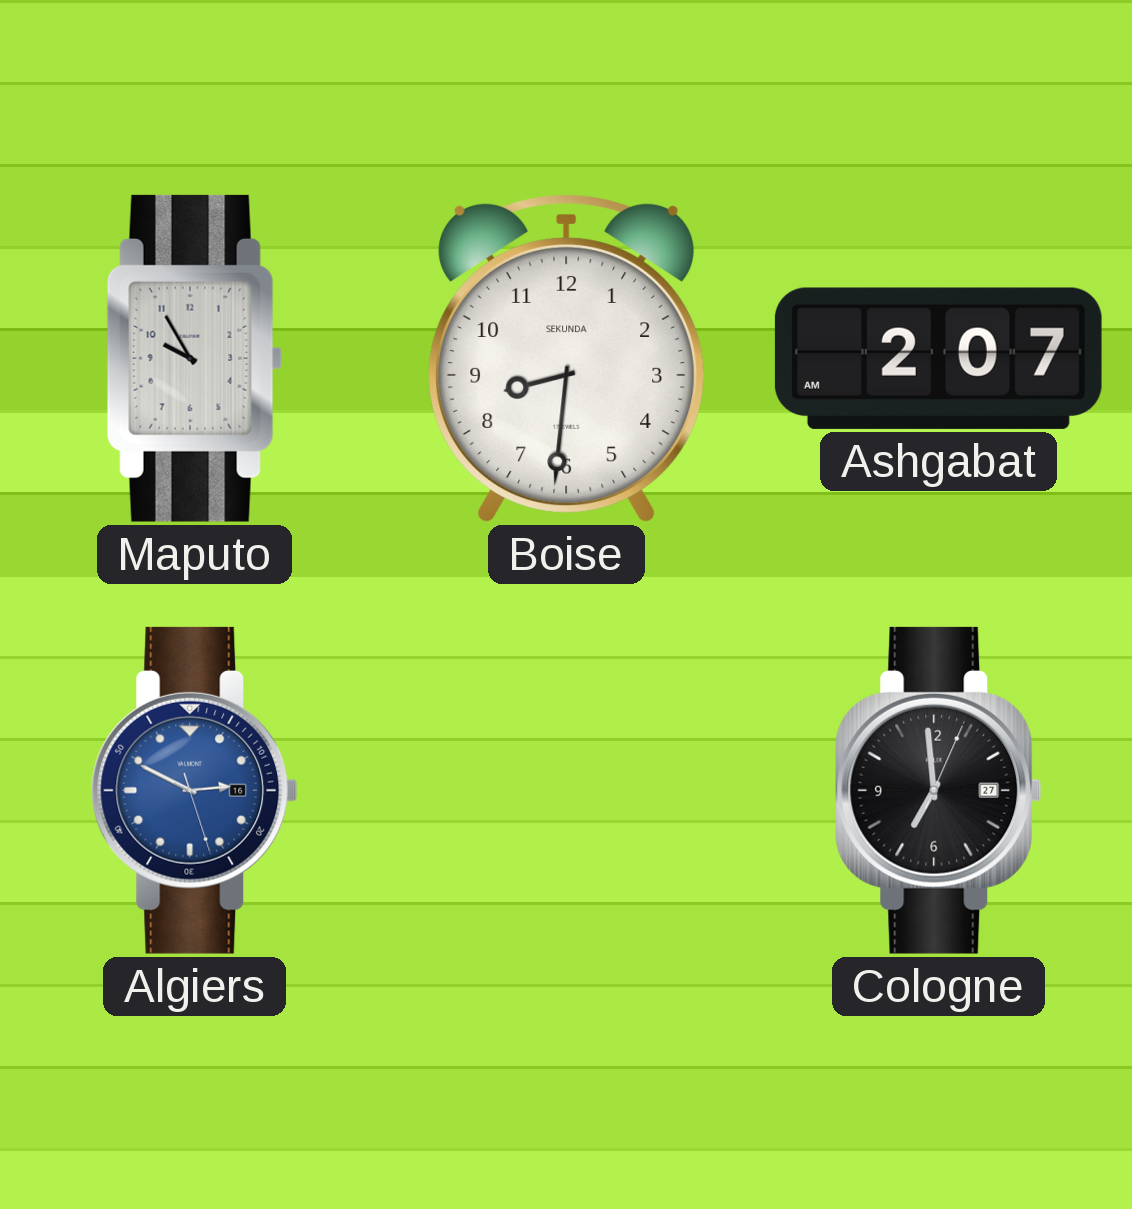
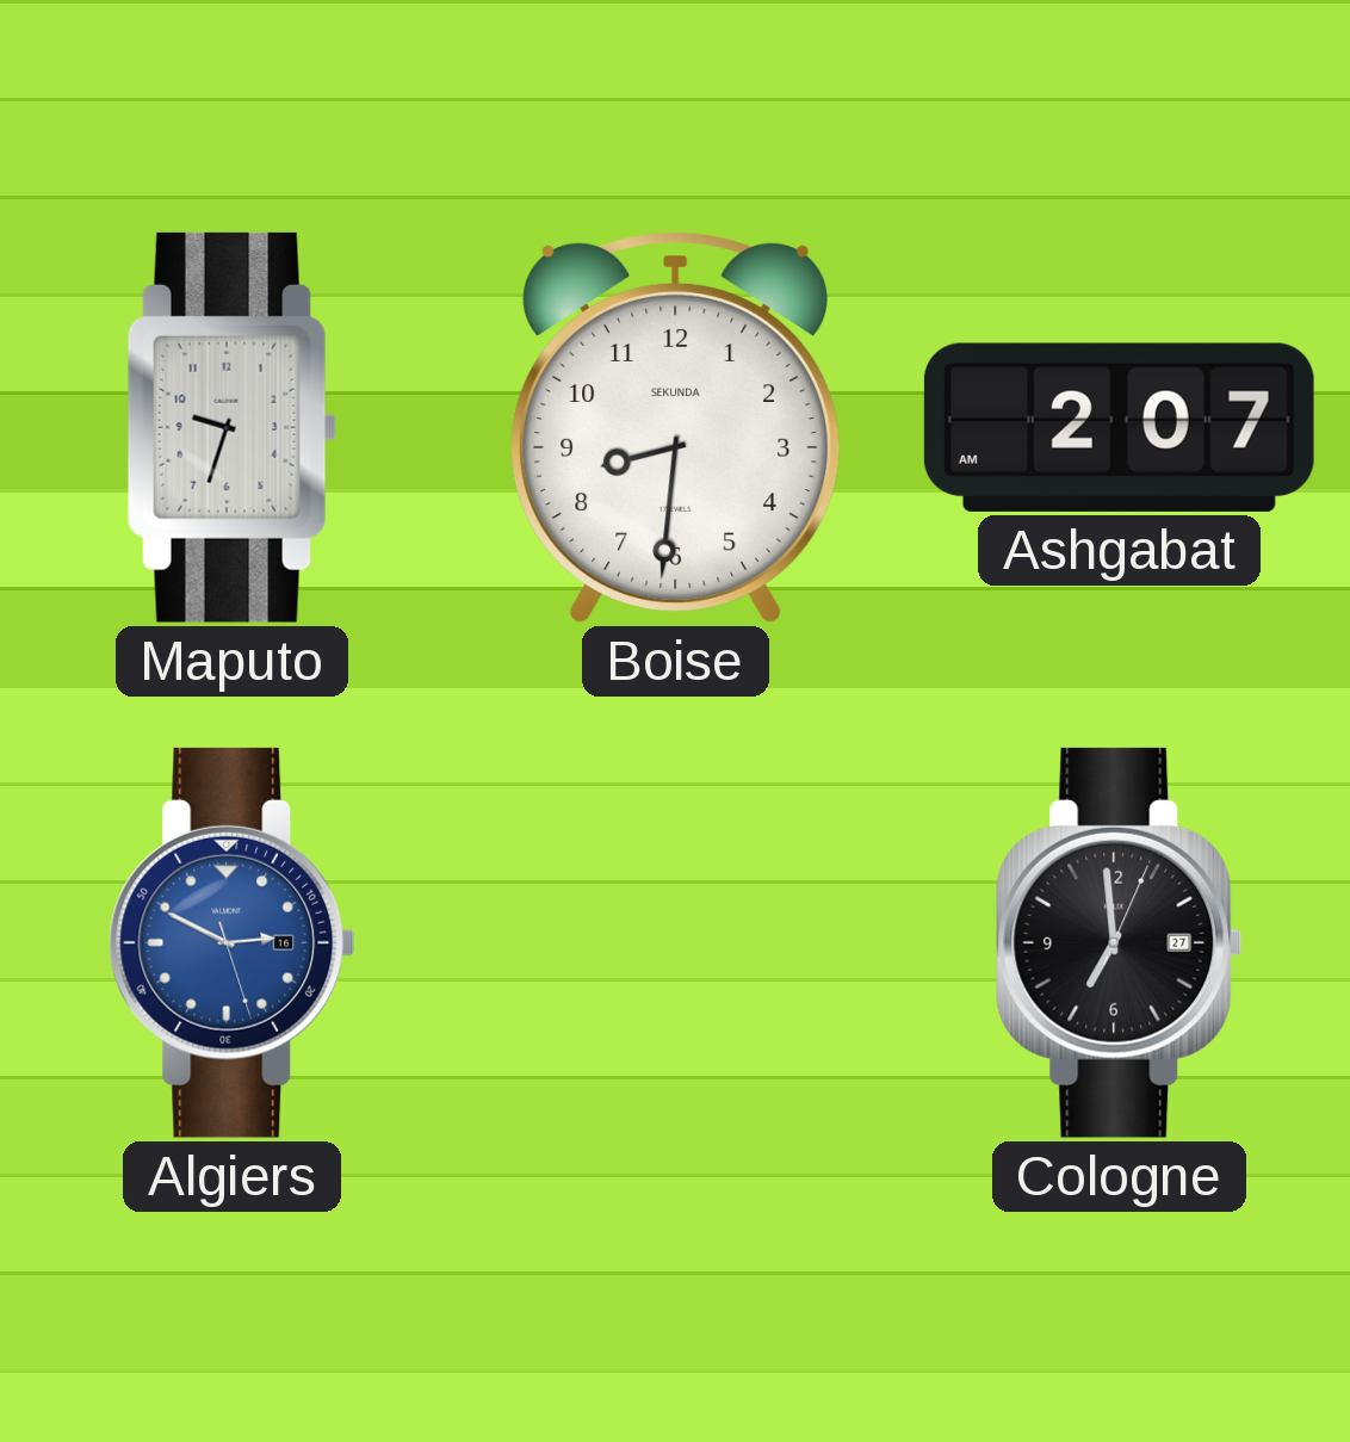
Maputo: 9:55 -> 9:33 (231, 427)
